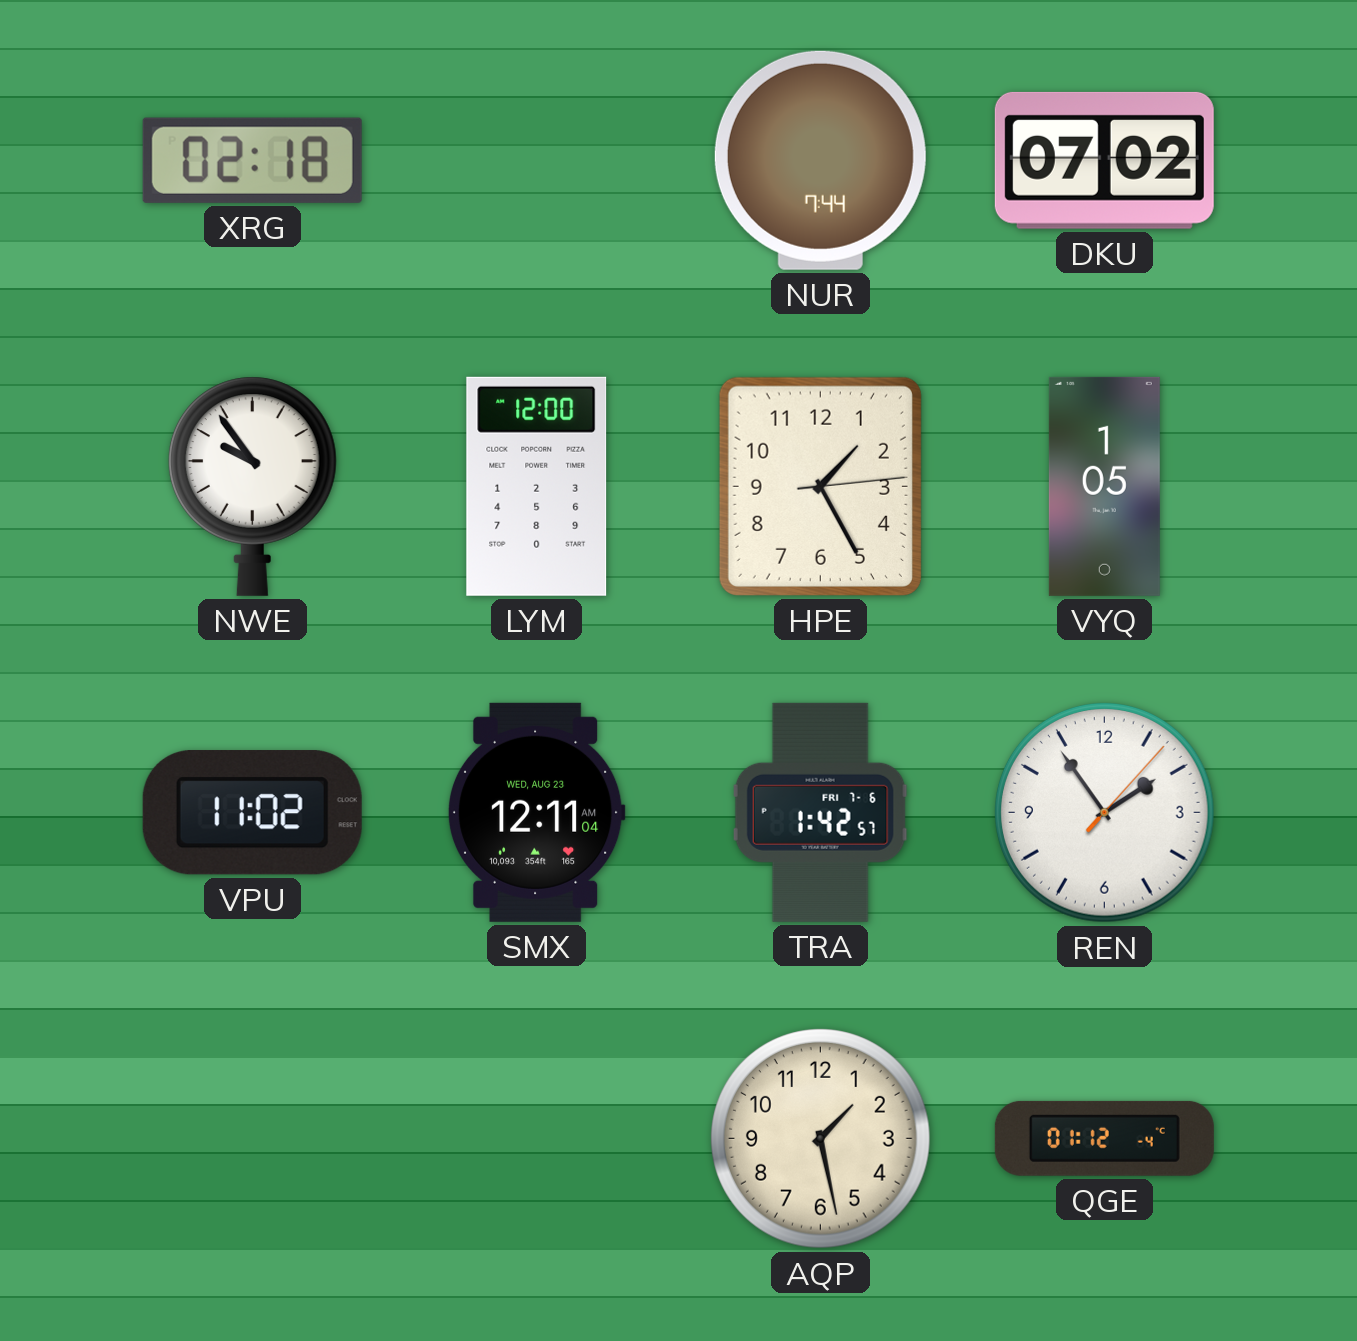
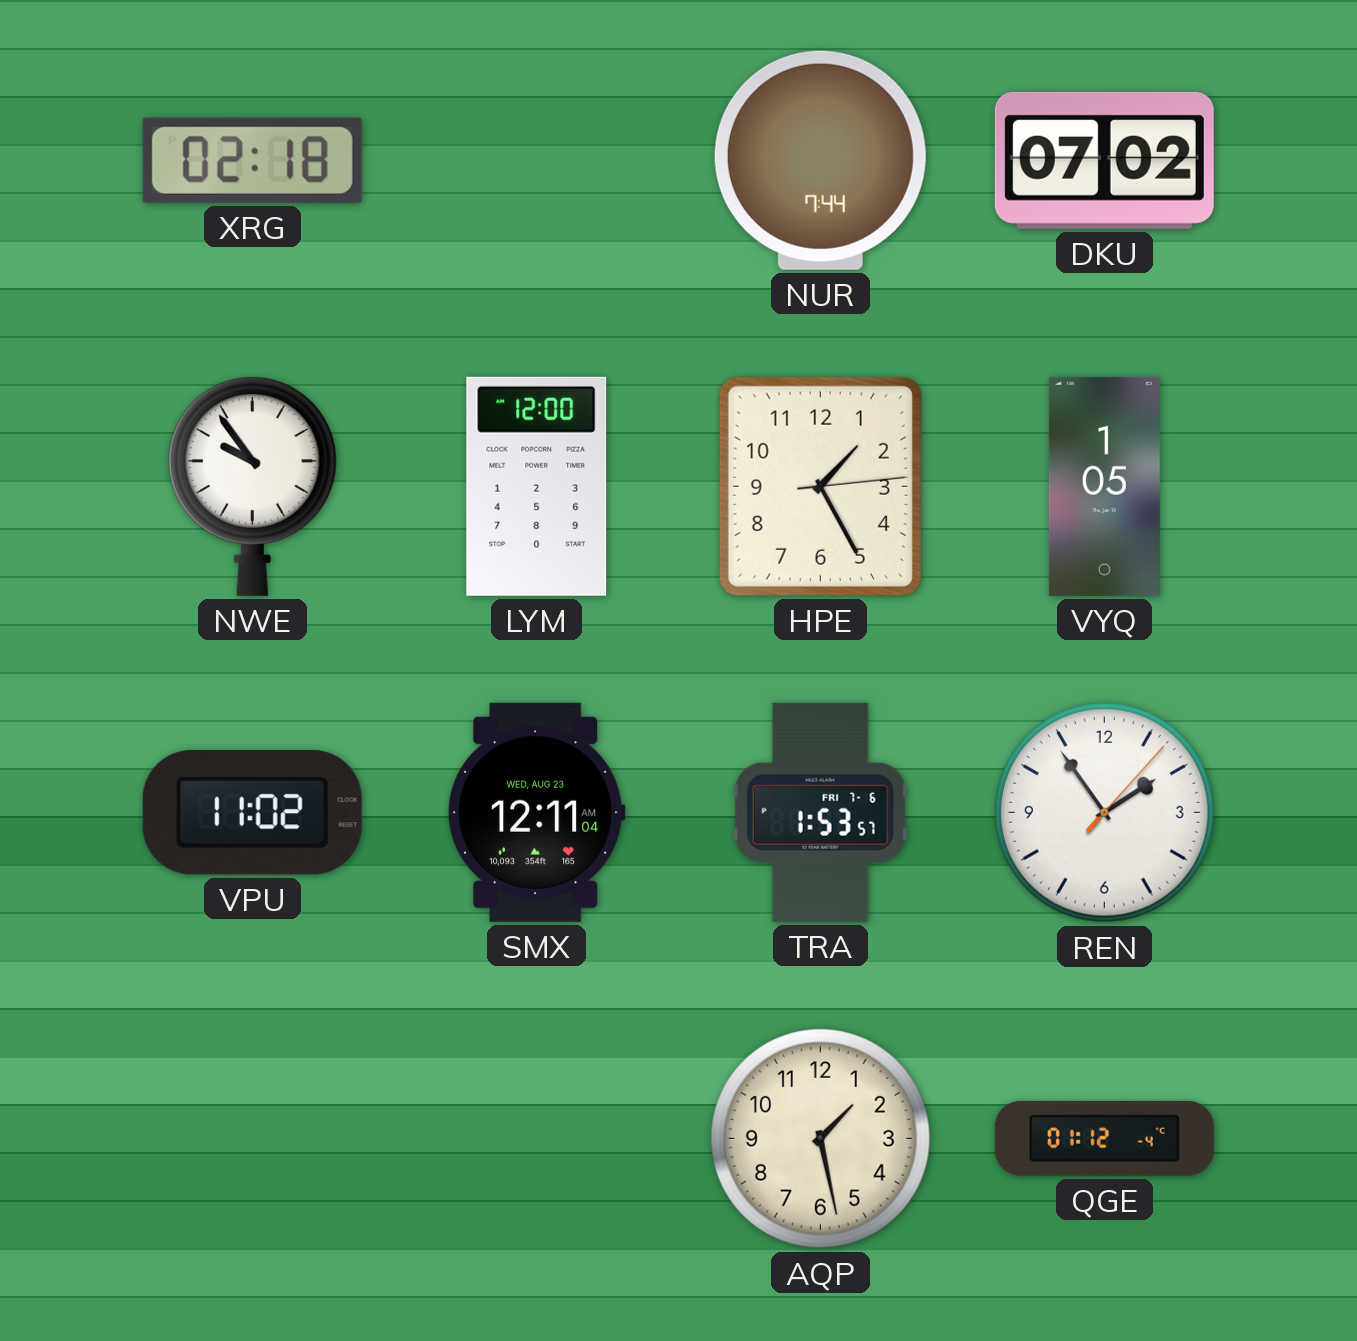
TRA: 1:42 -> 1:53 (820, 812)
